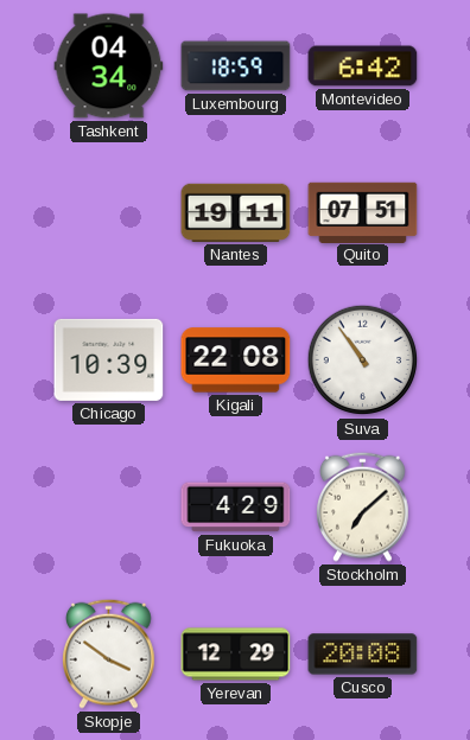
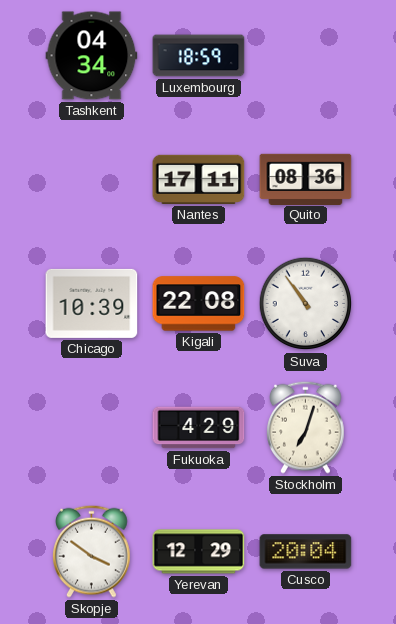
Montevideo: 6:42 -> none (363, 66)
Nantes: 19:11 -> 17:11 (199, 179)
Quito: 07:51 -> 08:36 (306, 179)
Stockholm: 7:08 -> 7:03 (306, 427)
Cusco: 20:08 -> 20:04 (306, 552)
